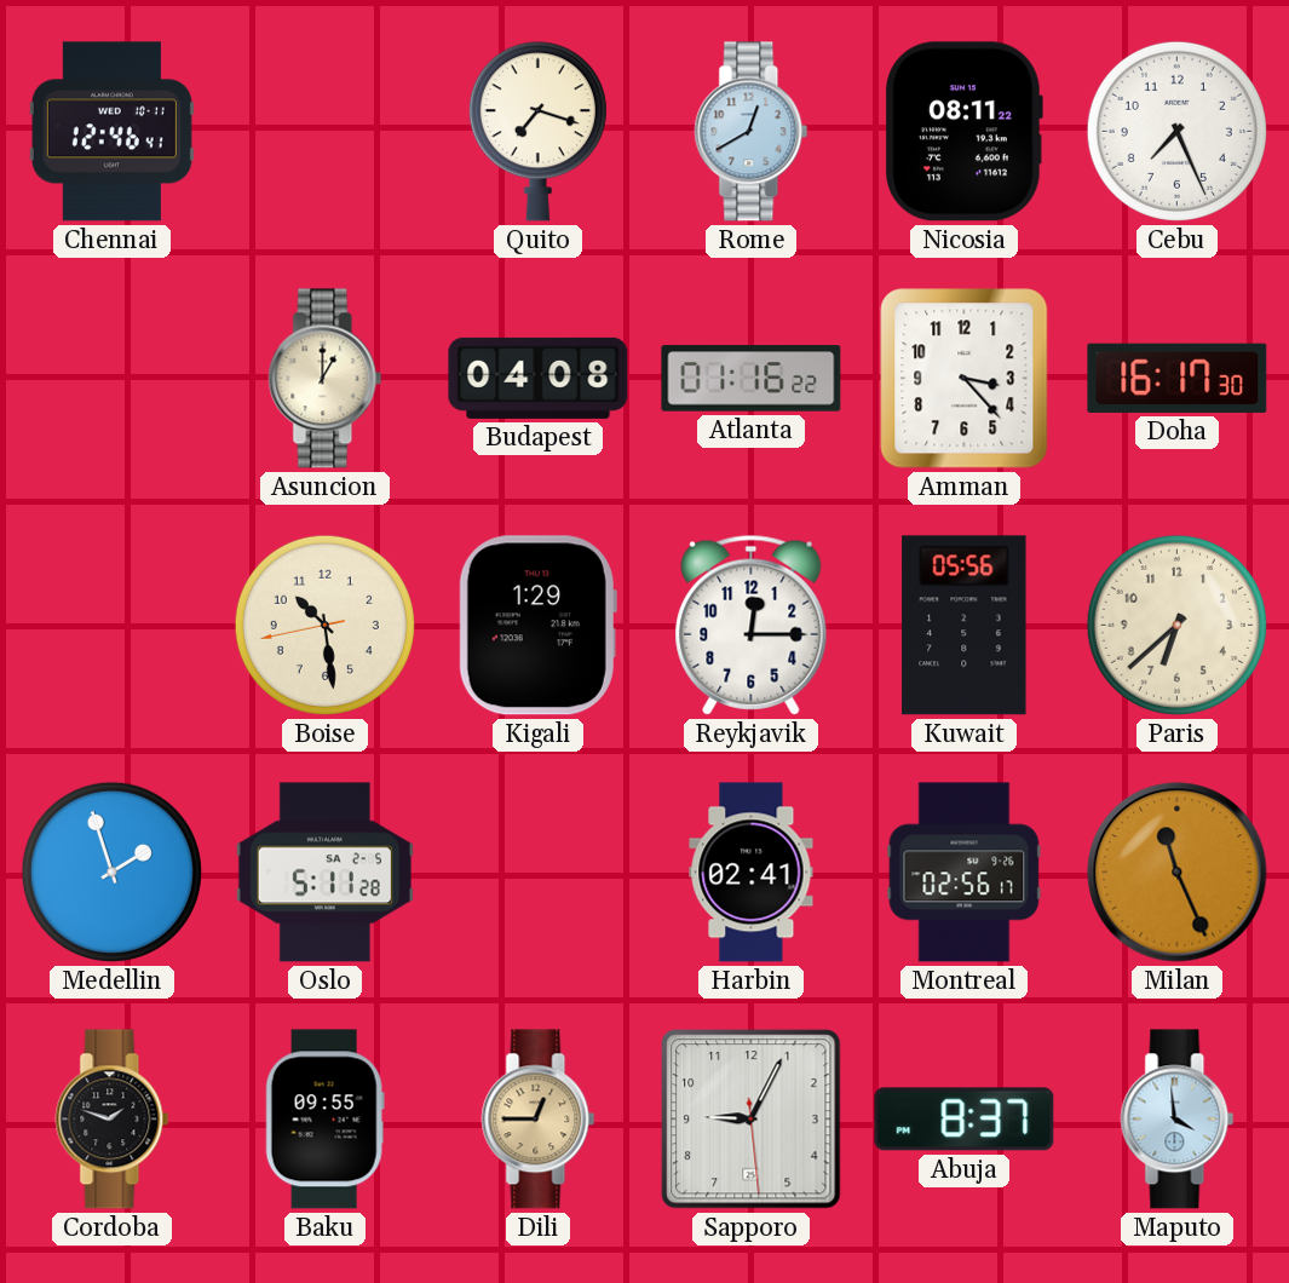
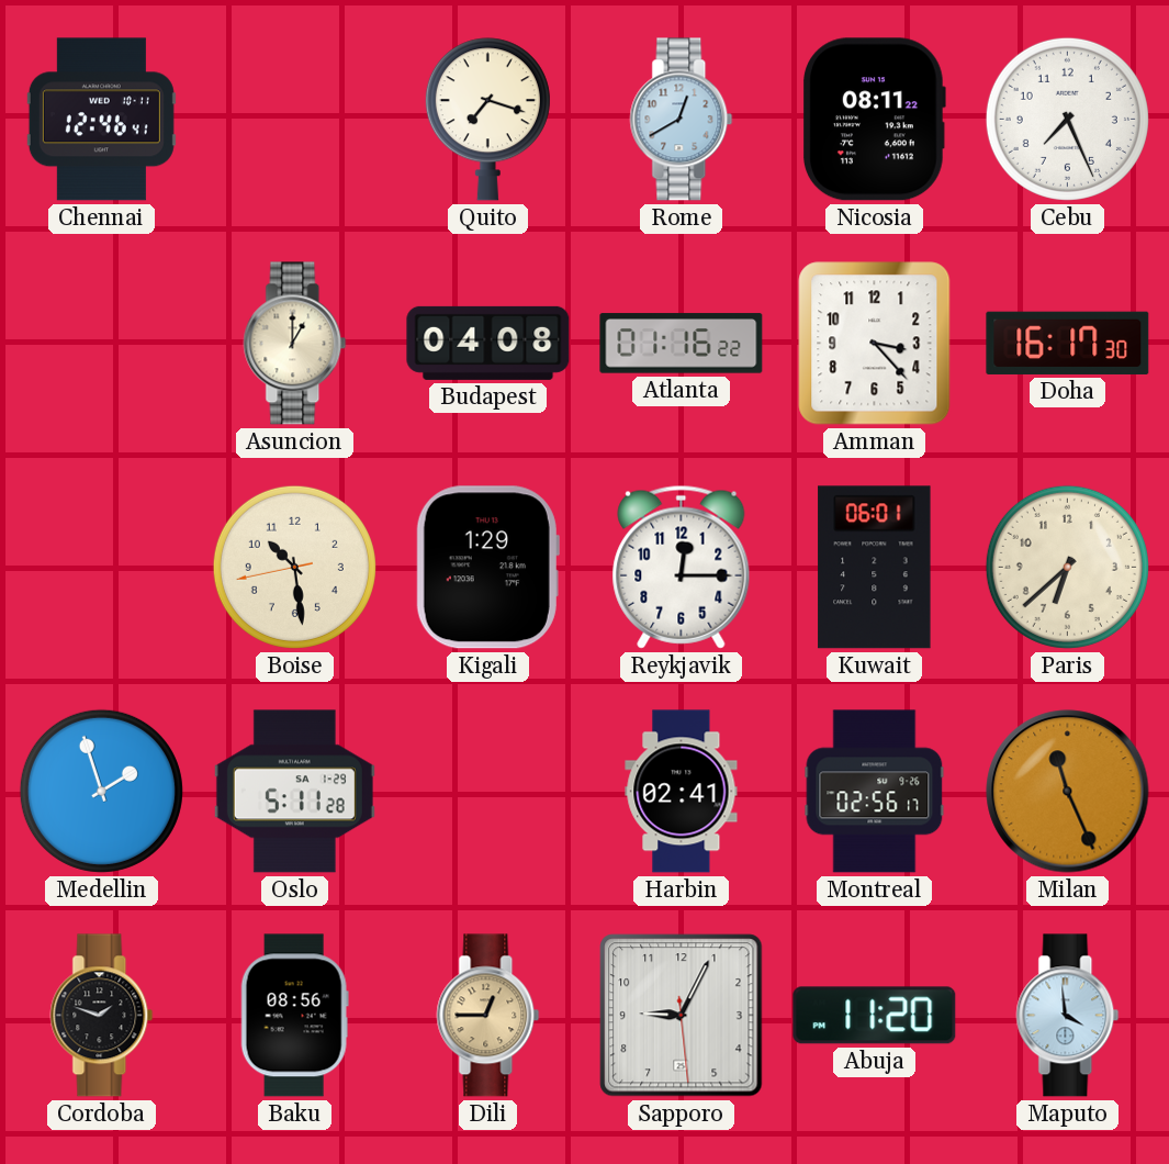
Kuwait: 05:56 -> 06:01 (875, 568)
Oslo date: SA 2-5 -> SA 1-29 (294, 792)
Baku: 09:55 -> 08:56 (294, 1016)
Abuja: 8:37 -> 11:20 (875, 1016)
